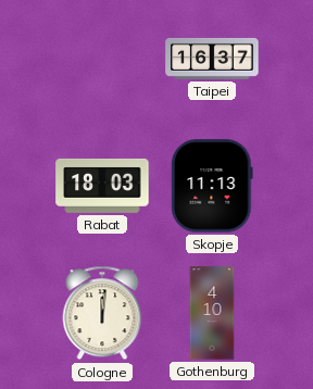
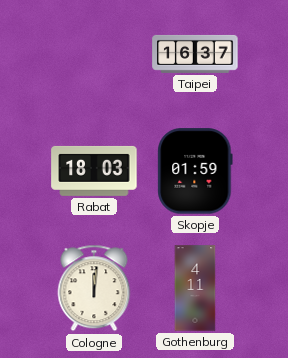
Skopje: 11:13 -> 01:59 (195, 171)
Gothenburg: 4:10 -> 4:11 (195, 288)
